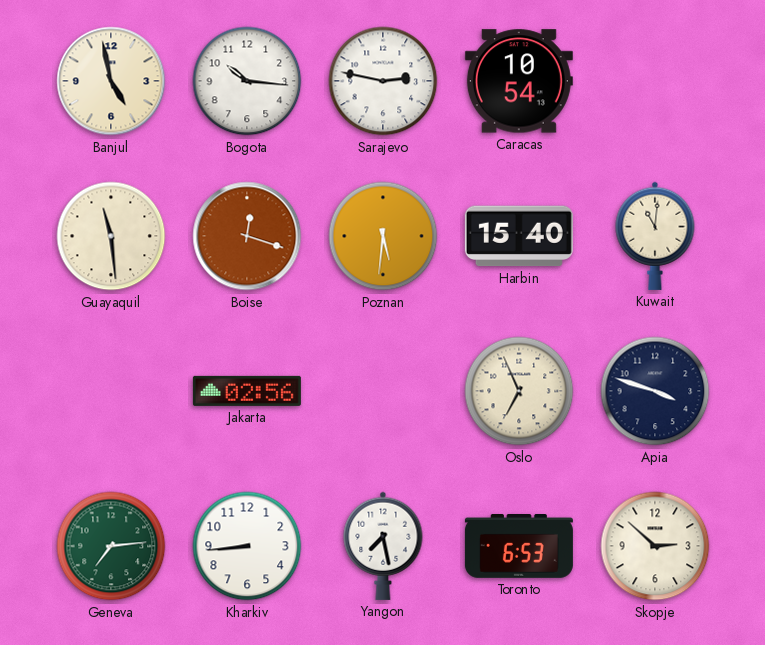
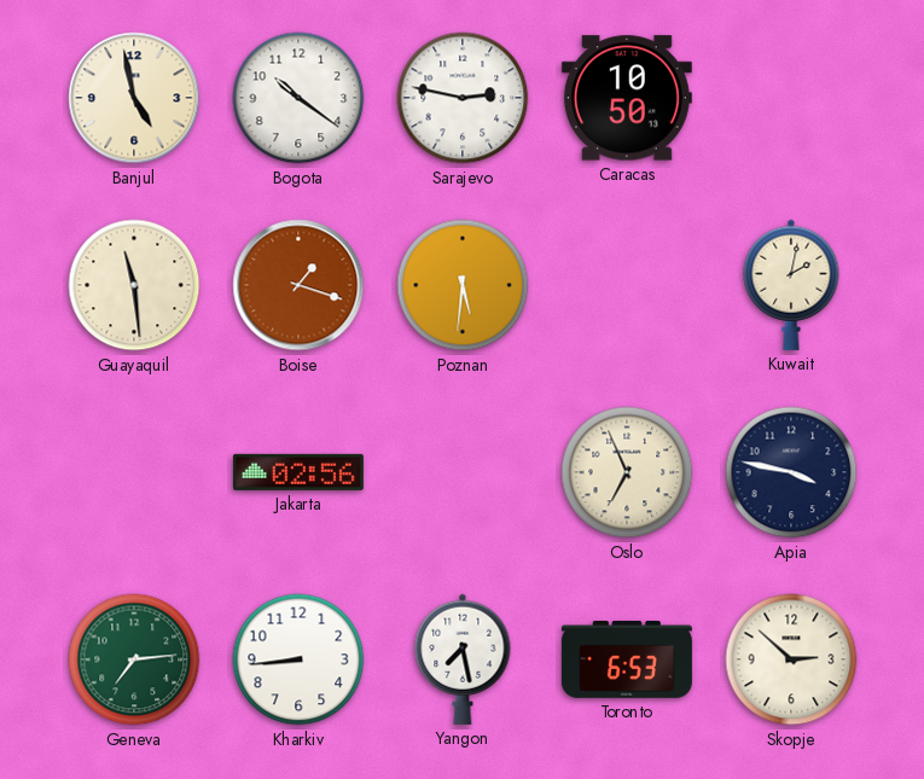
Bogota: 10:16 -> 10:21 (298, 98)
Caracas: 10:54 -> 10:50 (627, 98)
Boise: 12:18 -> 1:18 (298, 285)
Harbin: 15:40 -> none (519, 236)
Kuwait: 11:01 -> 2:02 (791, 285)
Apia: 3:48 -> 3:47 (791, 472)
